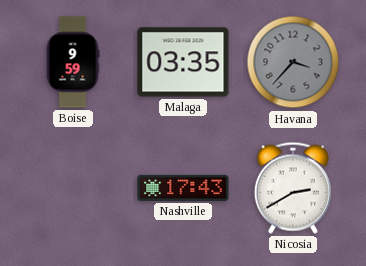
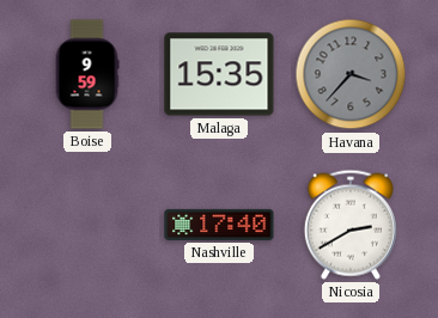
Malaga: 03:35 -> 15:35 (219, 74)
Nashville: 17:43 -> 17:40 (219, 225)
